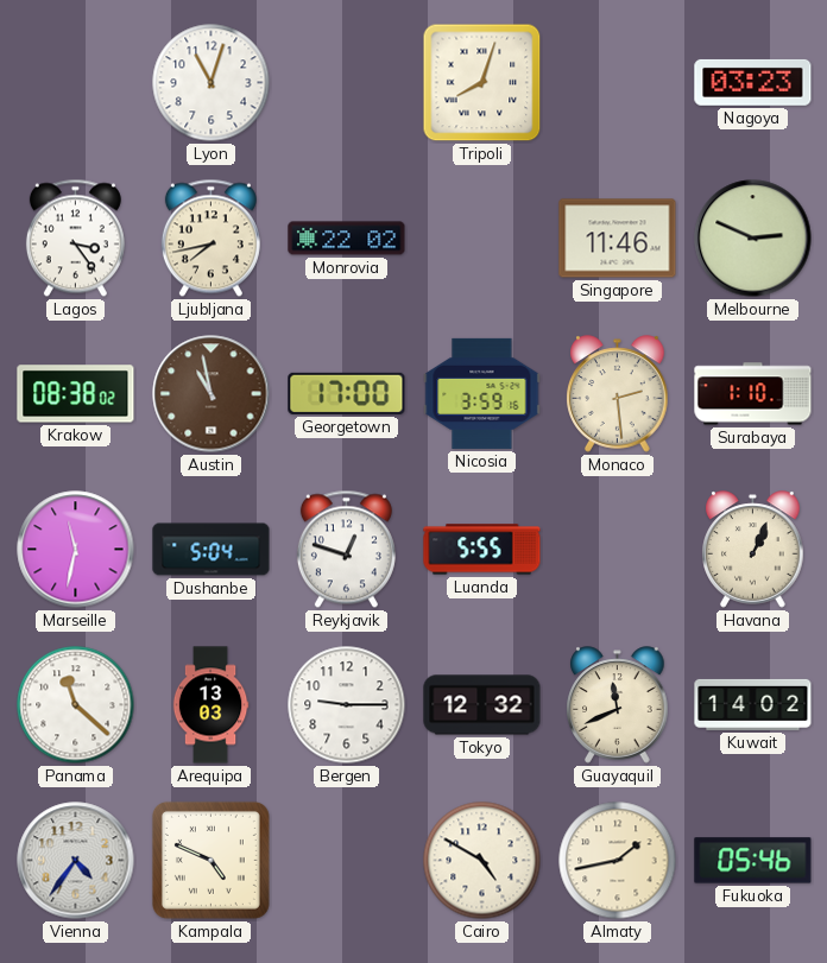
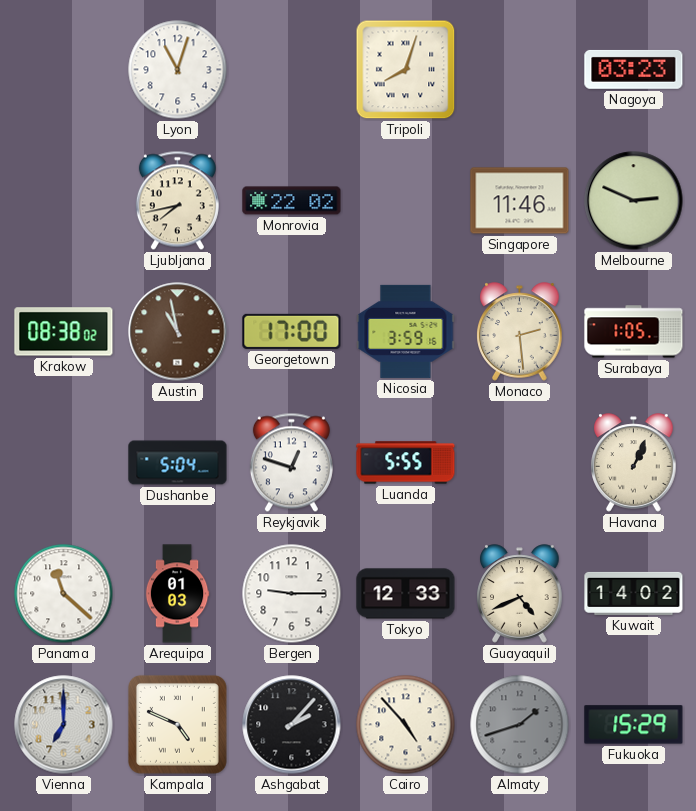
Lagos: 3:24 -> none (75, 239)
Surabaya: 1:10 -> 1:05 (634, 332)
Marseille: 11:32 -> none (76, 550)
Arequipa: 13:03 -> 01:03 (177, 594)
Tokyo: 12:32 -> 12:33 (406, 594)
Guayaquil: 11:41 -> 4:41 (520, 594)
Vienna: 4:36 -> 7:00 (64, 725)
Ashgabat: none -> 2:07 (292, 725)
Cairo: 4:50 -> 4:53 (406, 725)
Almaty: 1:43 -> 1:42 (520, 725)
Almaty dial: cream -> grey (520, 725)
Fukuoka: 05:46 -> 15:29 (634, 725)
